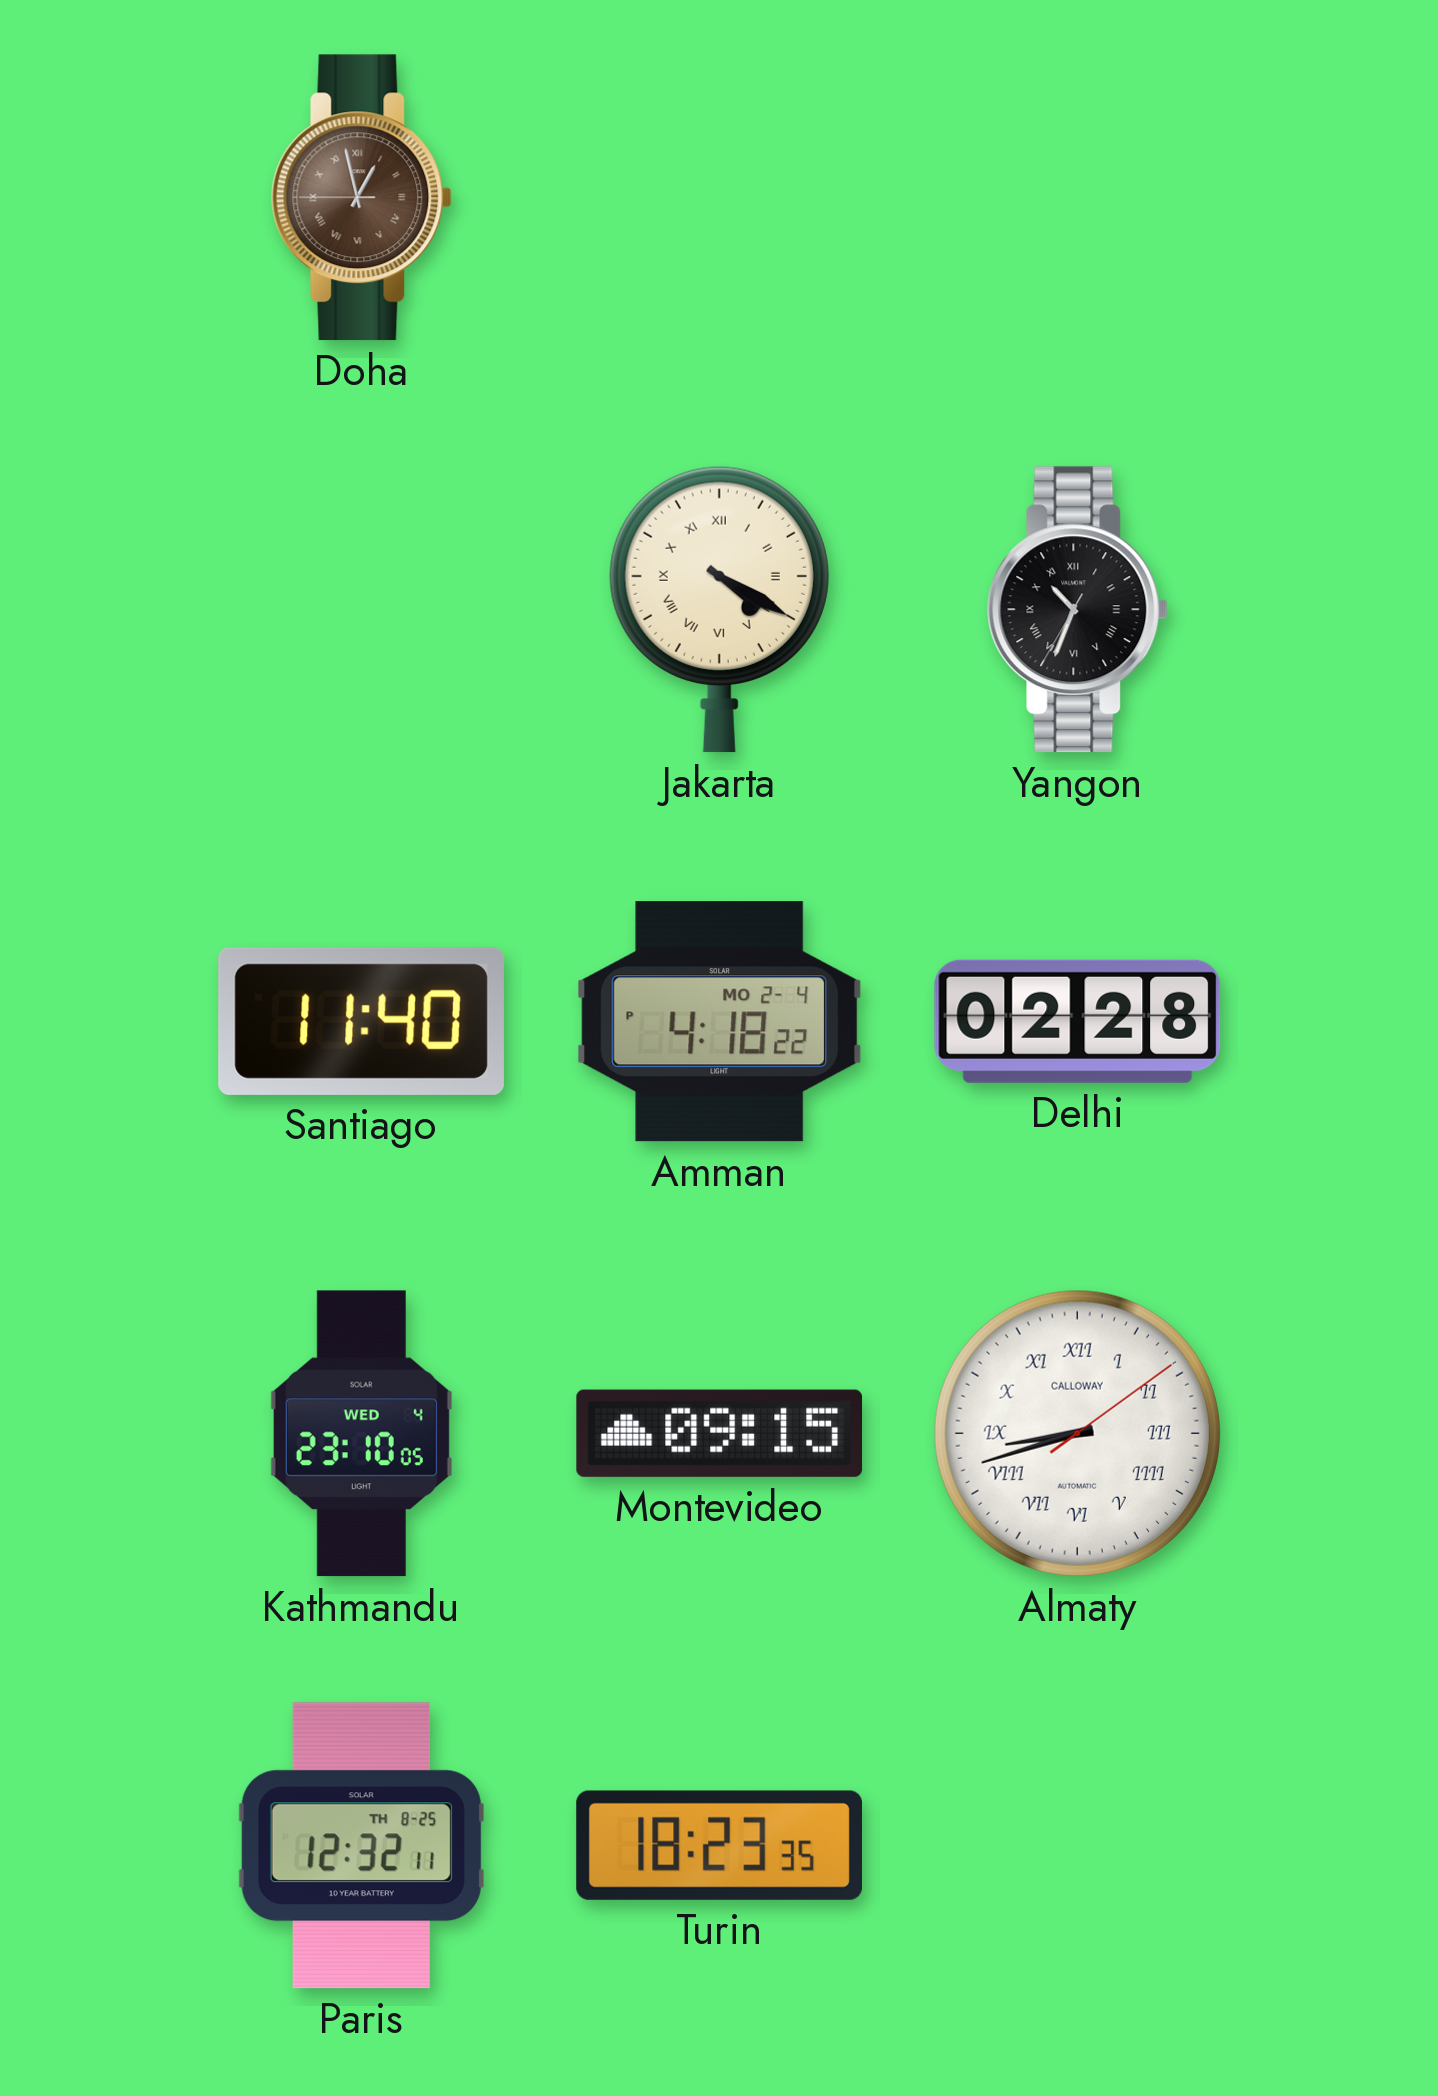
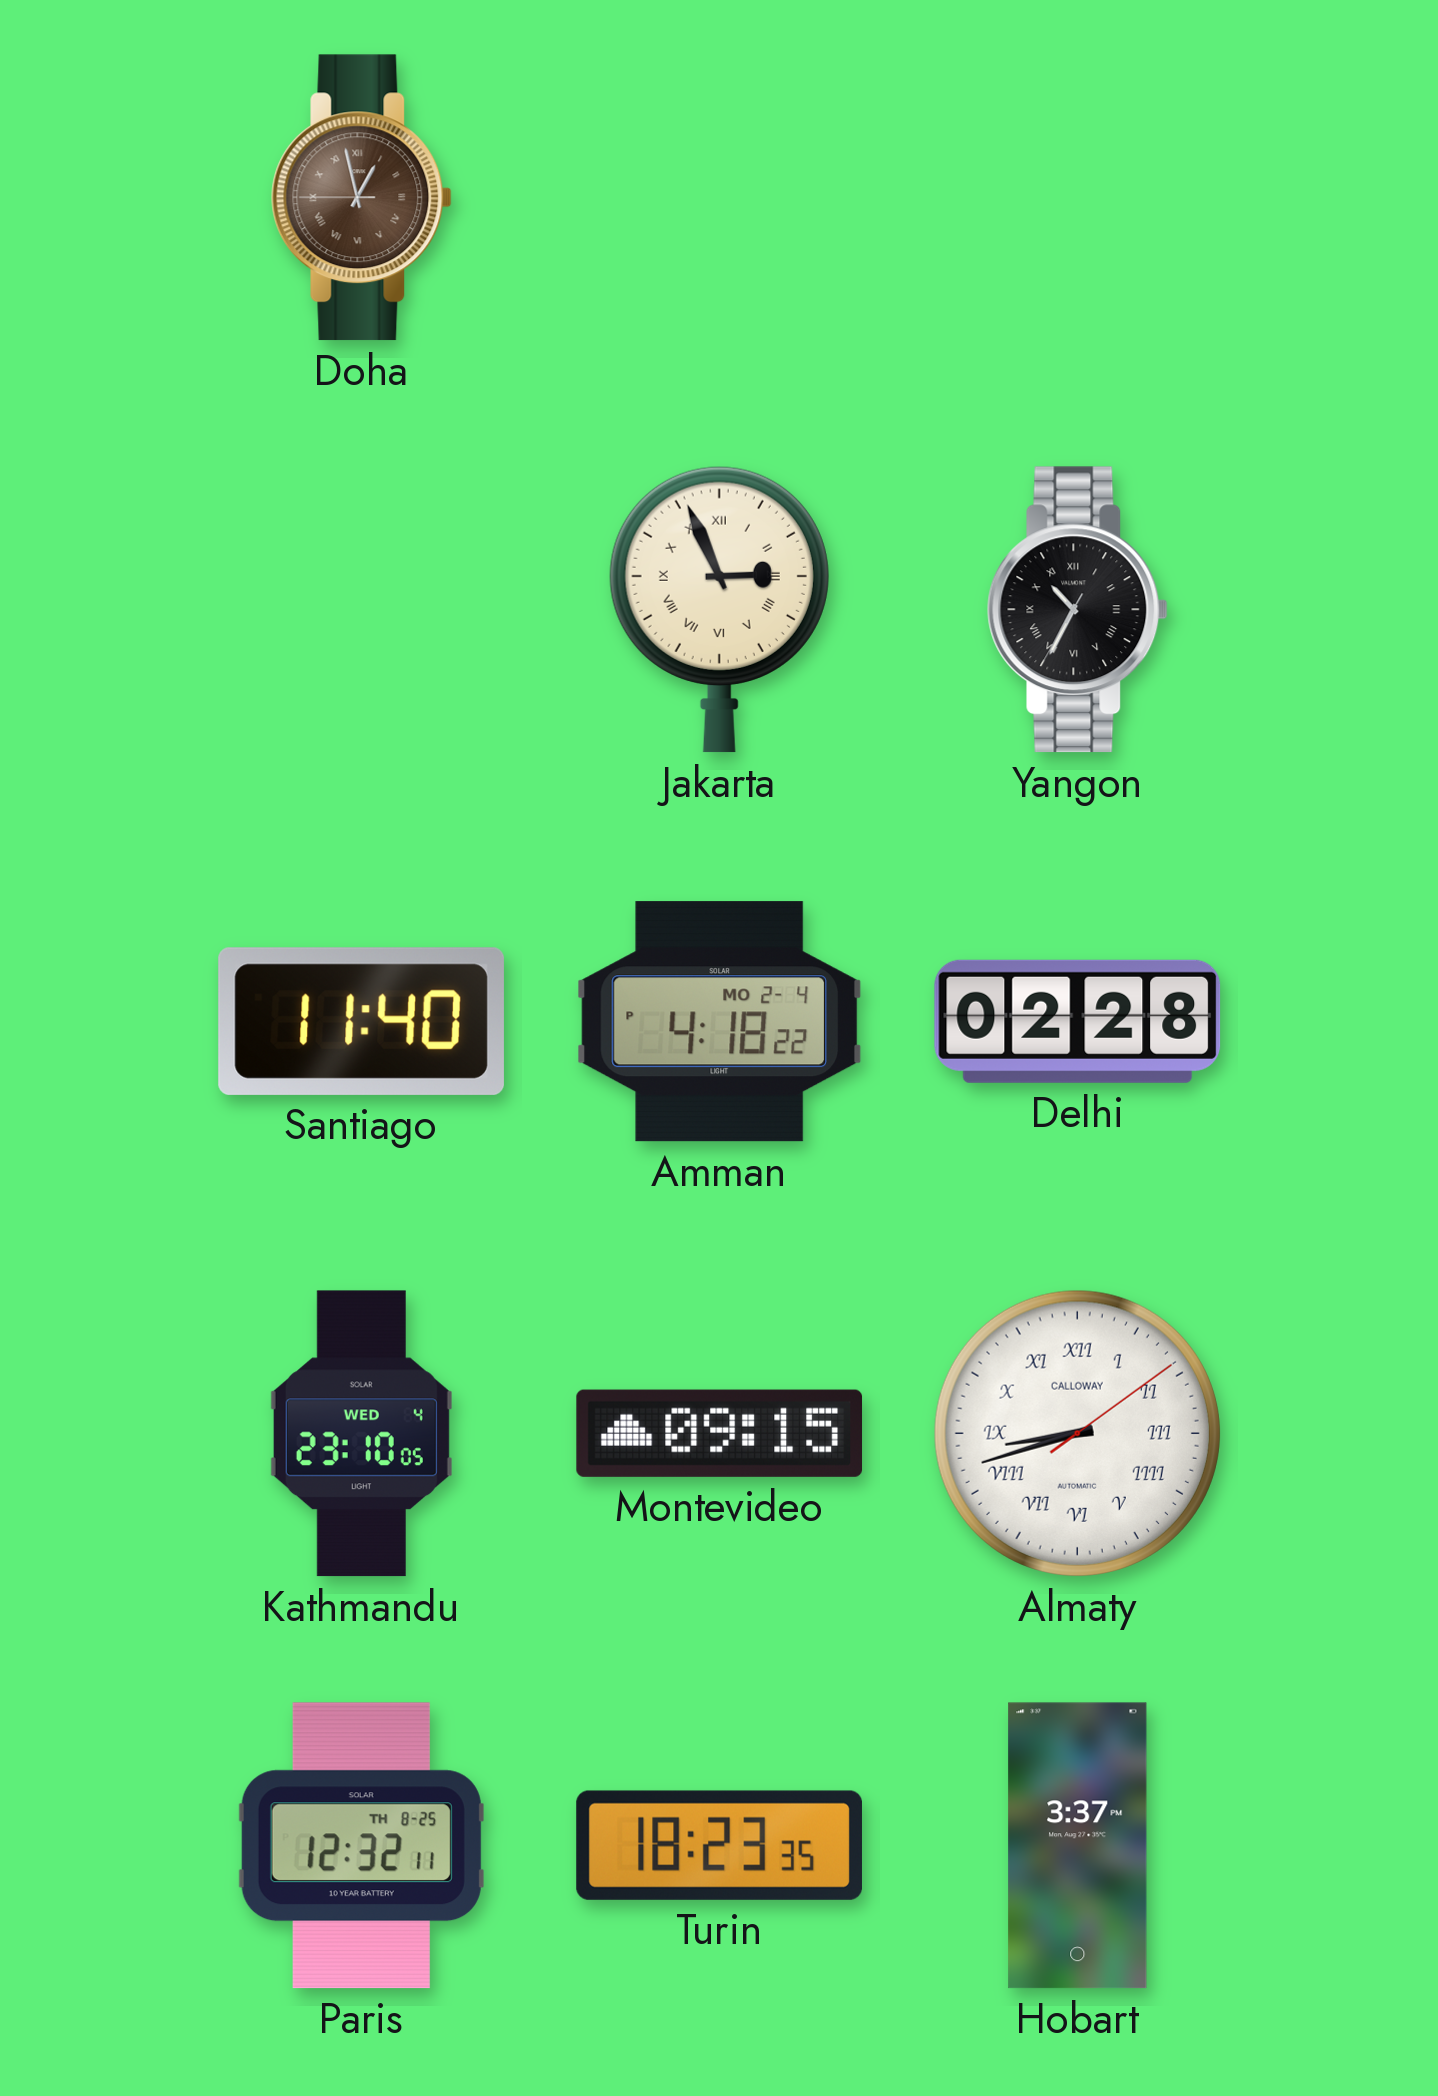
Jakarta: 4:20 -> 2:56 (719, 609)
Yangon: 10:33 -> 10:34 (1077, 610)
Hobart: none -> 3:37 (1078, 1846)
